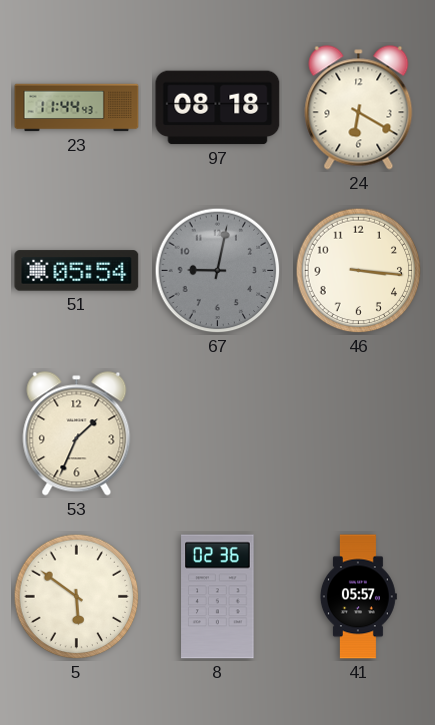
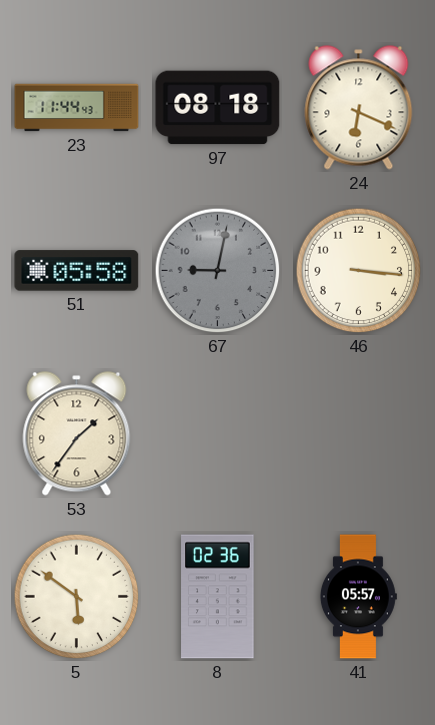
24: 6:20 -> 6:19 (359, 108)
51: 05:54 -> 05:58 (77, 271)
53: 1:34 -> 1:36 (77, 434)
